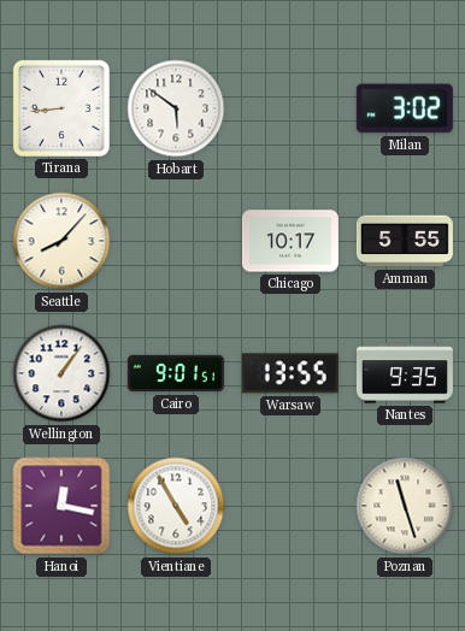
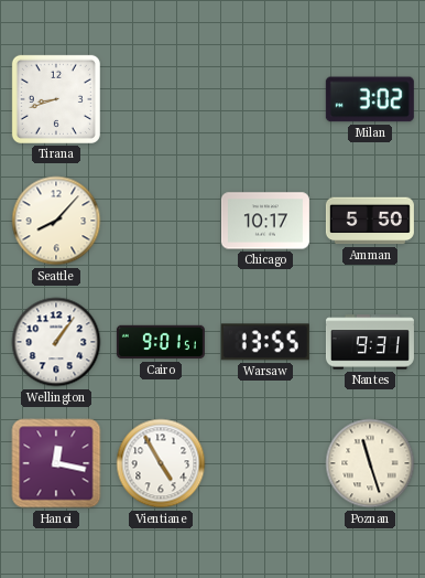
Tirana: 8:44 -> 8:42 (56, 99)
Hobart: 5:51 -> none (176, 108)
Amman: 5:55 -> 5:50 (370, 221)
Nantes: 9:35 -> 9:31 (370, 342)
